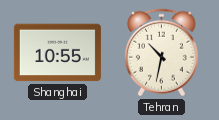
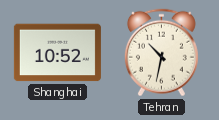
Shanghai: 10:55 -> 10:52 (57, 53)
